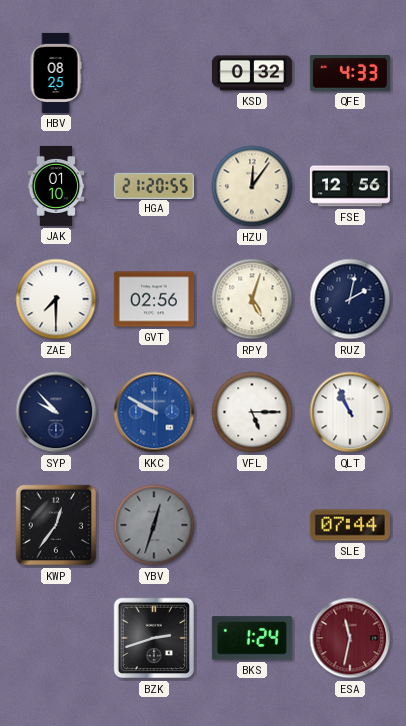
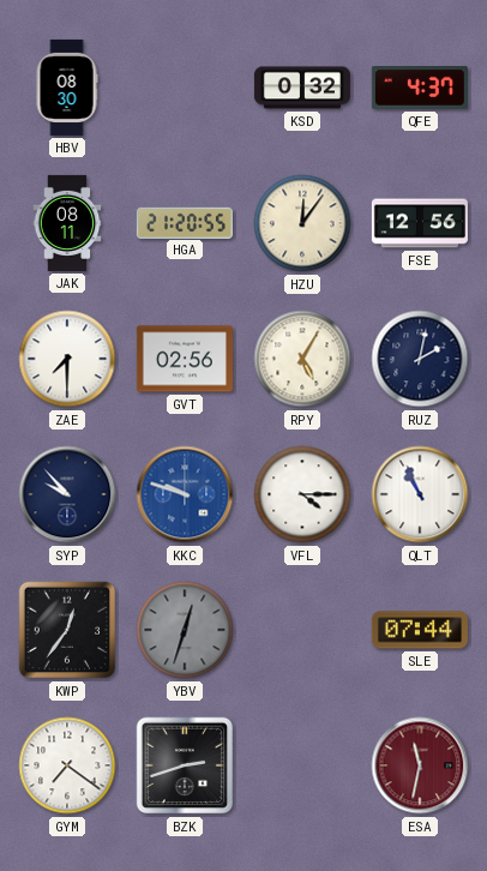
HBV: 08:25 -> 08:30 (67, 88)
QFE: 4:33 -> 4:37 (420, 89)
JAK: 01:10 -> 08:11 (67, 223)
RPY: 5:03 -> 5:05 (302, 359)
KKC: 9:50 -> 9:48 (185, 494)
VFL: 5:15 -> 4:15 (302, 494)
GYM: none -> 7:21 (67, 765)
BKS: 1:24 -> none (252, 638)
